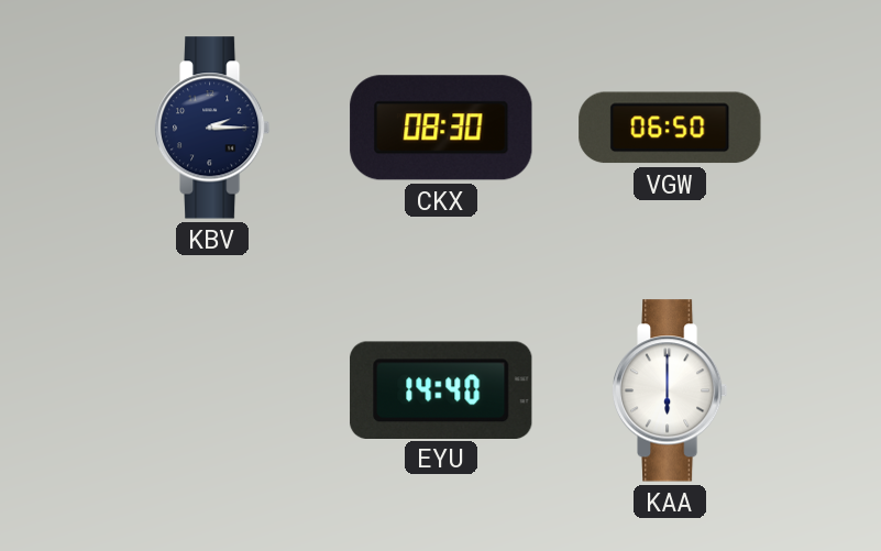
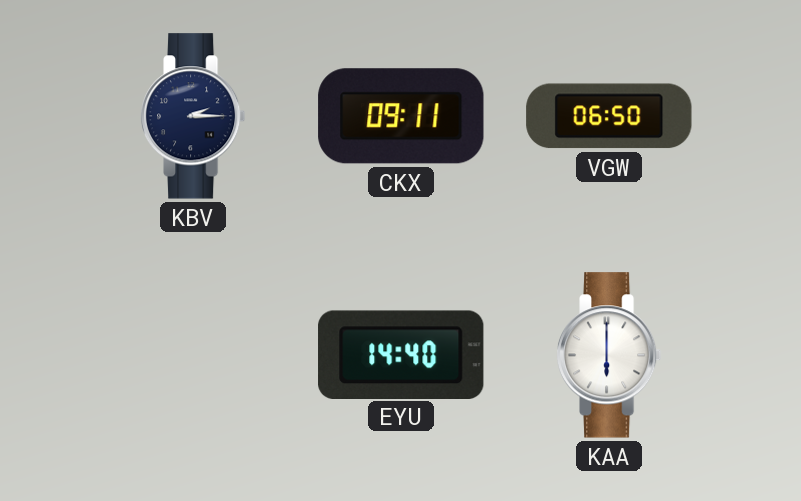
CKX: 08:30 -> 09:11 (401, 116)
